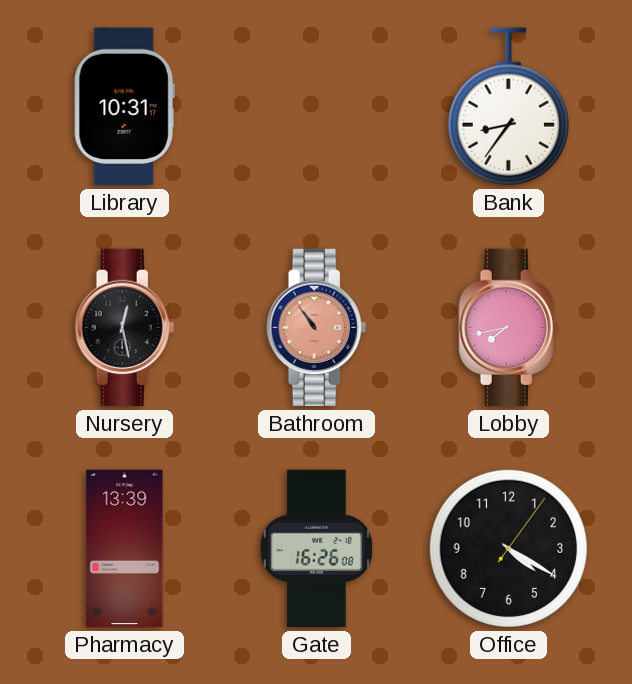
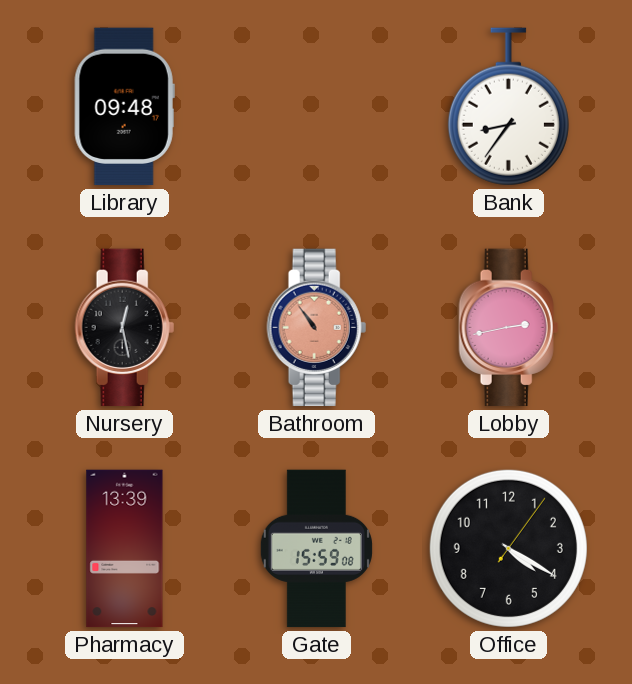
Library: 10:31 -> 09:48 (124, 107)
Lobby: 7:43 -> 2:43 (509, 328)
Gate: 16:26 -> 15:59 (316, 549)
